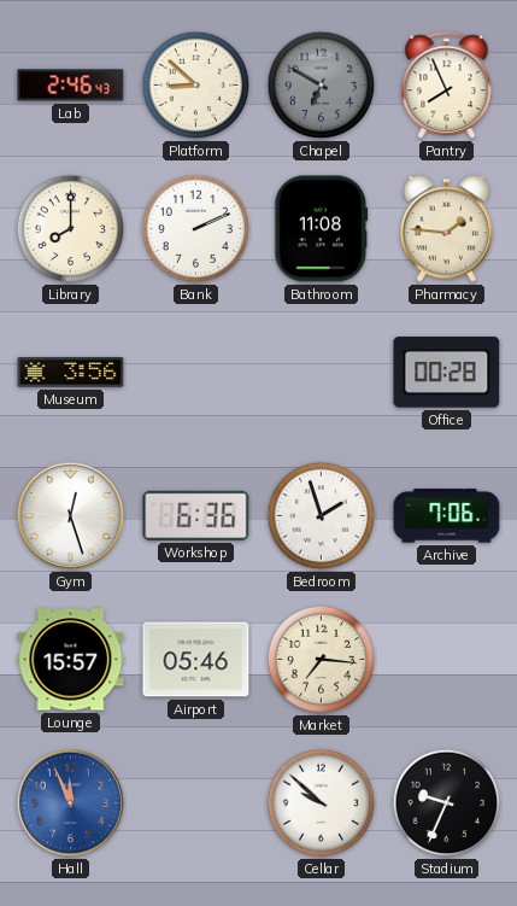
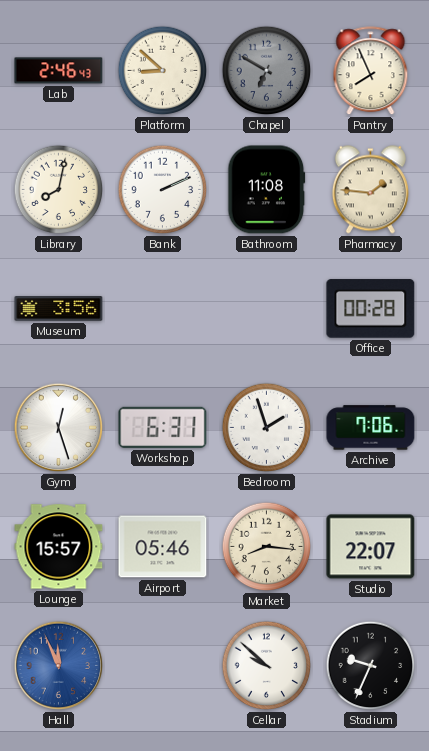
Library: 8:00 -> 8:02 (59, 190)
Workshop: 6:36 -> 6:31 (163, 427)
Market: 7:16 -> 8:16 (267, 547)
Studio: none -> 22:07 (371, 547)
